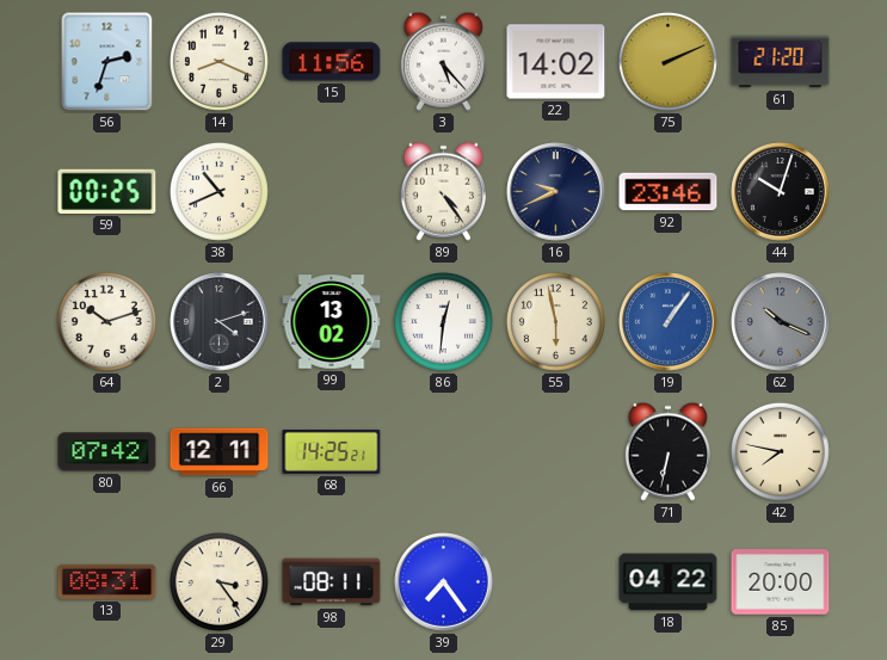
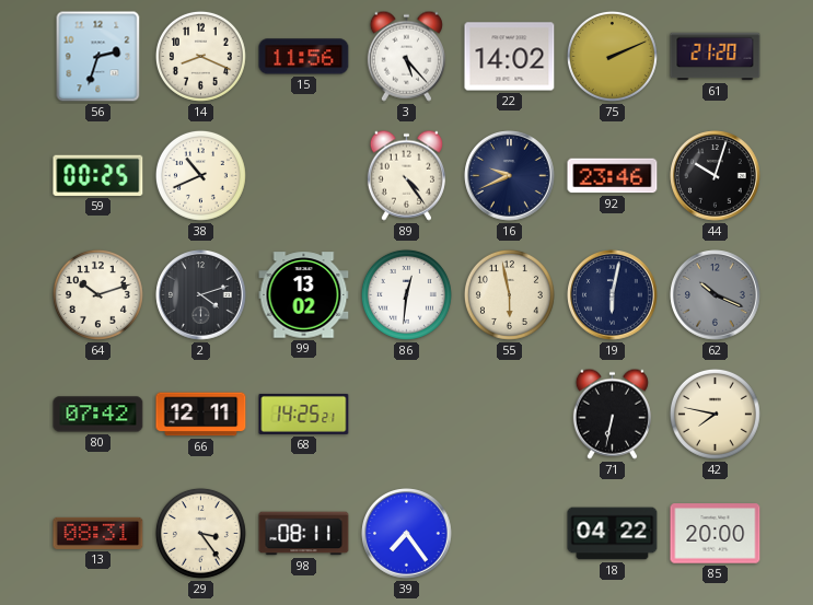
19: 1:06 -> 6:02 (613, 295)
19 dial: blue -> navy (613, 295)
